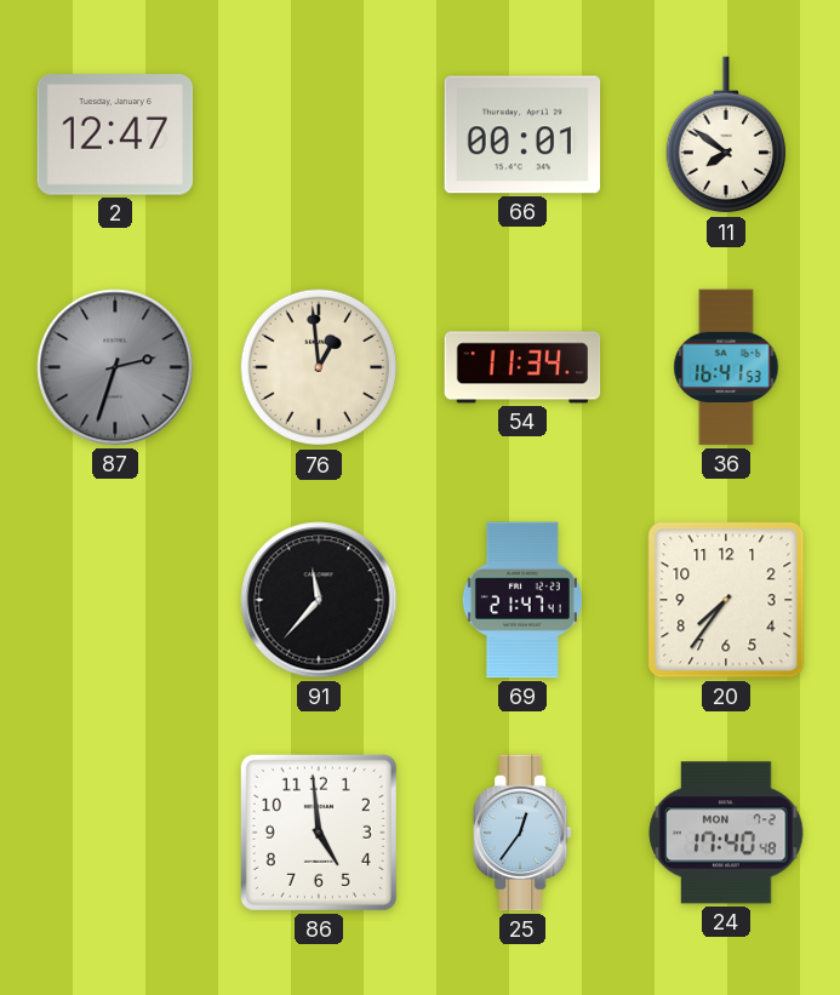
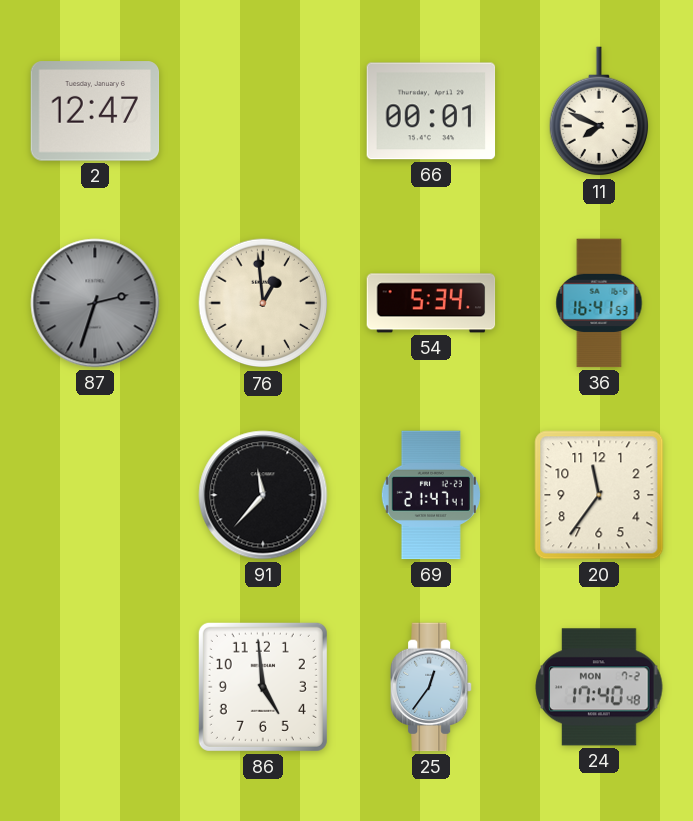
11: 7:51 -> 7:49 (598, 112)
54: 11:34 -> 5:34 (431, 303)
20: 7:36 -> 11:36 (599, 495)
